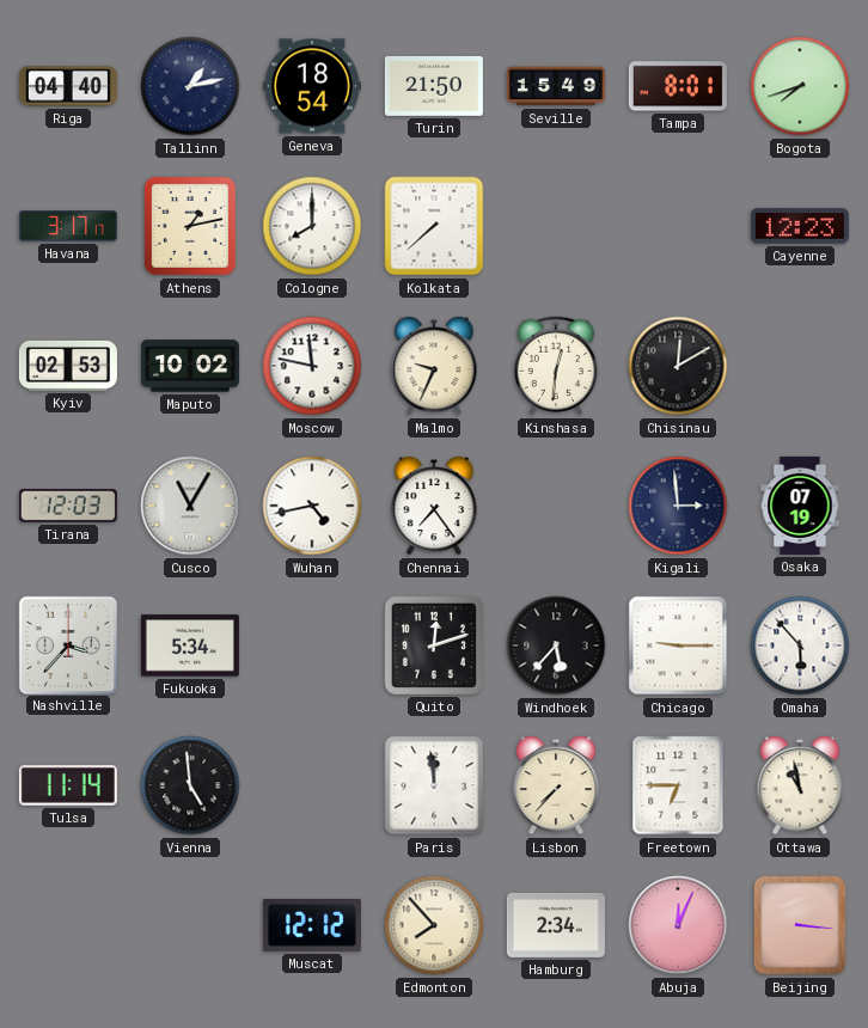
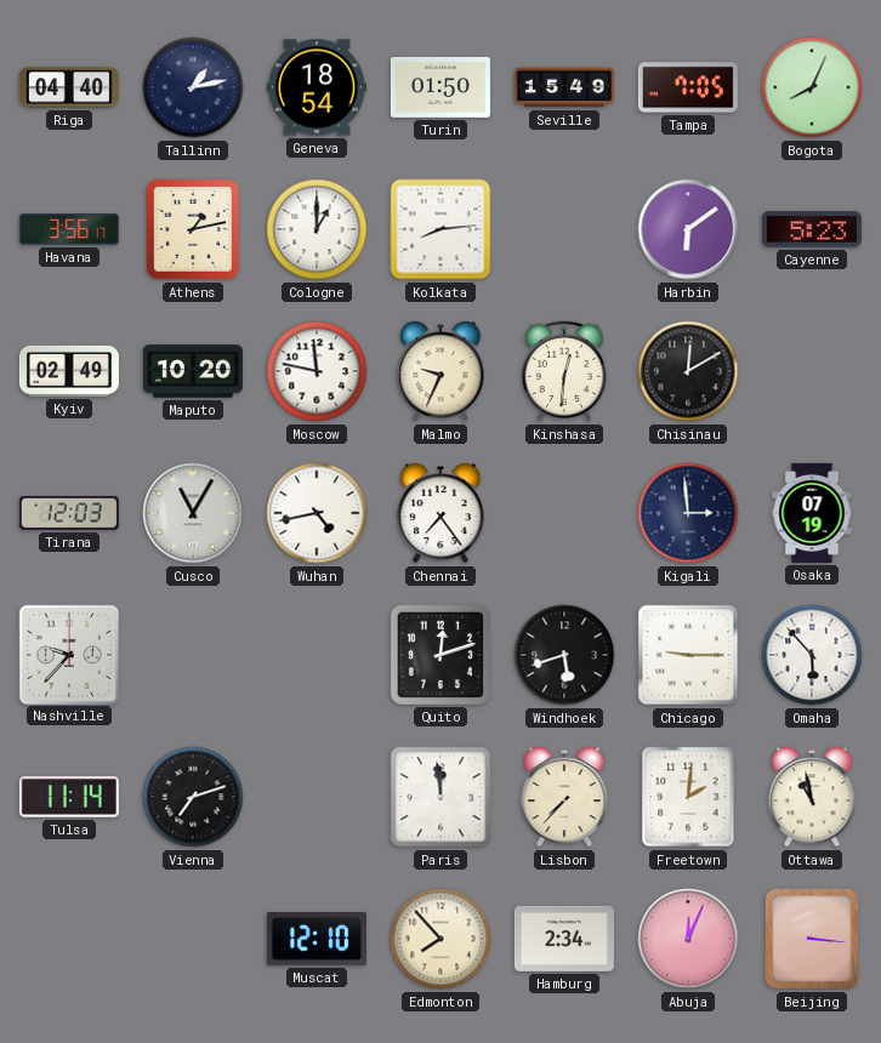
Turin: 21:50 -> 01:50 (440, 87)
Tampa: 8:01 -> 7:05 (688, 87)
Bogota: 7:42 -> 8:04 (812, 87)
Havana: 3:17 -> 3:56 (69, 229)
Cologne: 8:00 -> 1:00 (317, 229)
Kolkata: 7:38 -> 8:14 (440, 229)
Harbin: none -> 6:09 (688, 229)
Cayenne: 12:23 -> 5:23 (812, 229)
Kyiv: 02:53 -> 02:49 (69, 371)
Maputo: 10:02 -> 10:20 (193, 371)
Nashville: 3:37 -> 9:37 (68, 654)
Fukuoka: 5:34 -> none (190, 645)
Windhoek: 5:37 -> 5:42 (564, 655)
Vienna: 4:59 -> 7:12 (193, 797)
Freetown: 6:45 -> 2:01 (688, 797)
Muscat: 12:12 -> 12:10 (317, 940)
